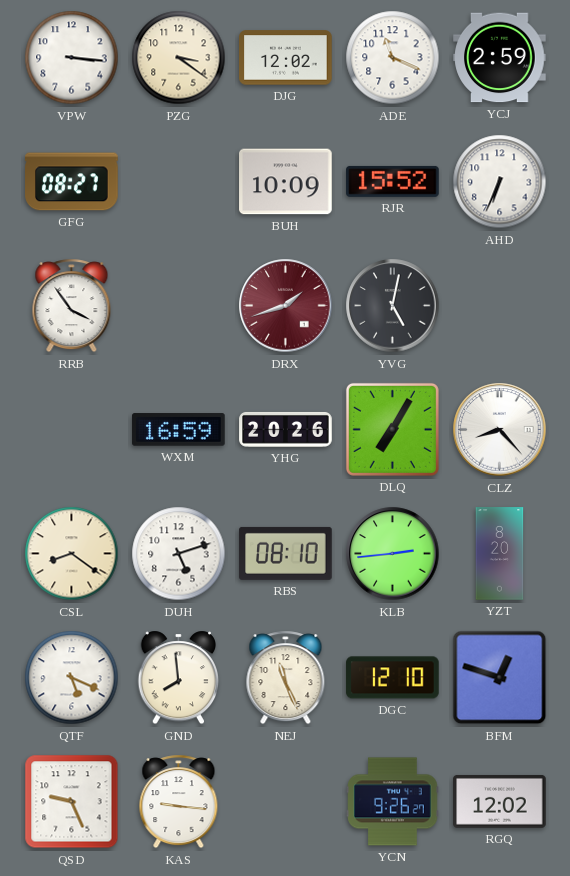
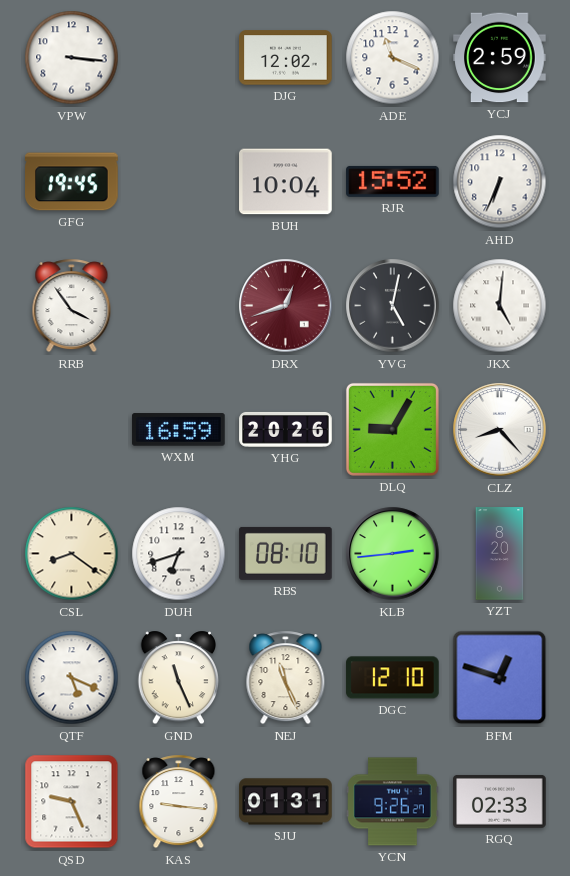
PZG: 3:21 -> none (179, 58)
GFG: 08:27 -> 19:45 (72, 182)
BUH: 10:09 -> 10:04 (286, 182)
DRX: 1:42 -> 12:42 (286, 306)
JKX: none -> 5:01 (500, 306)
DLQ: 7:05 -> 9:05 (392, 429)
DUH: 5:12 -> 6:42 (179, 554)
GND: 7:59 -> 11:26 (179, 678)
SJU: none -> 01:31 (286, 802)
RGQ: 12:02 -> 02:33 (500, 802)
